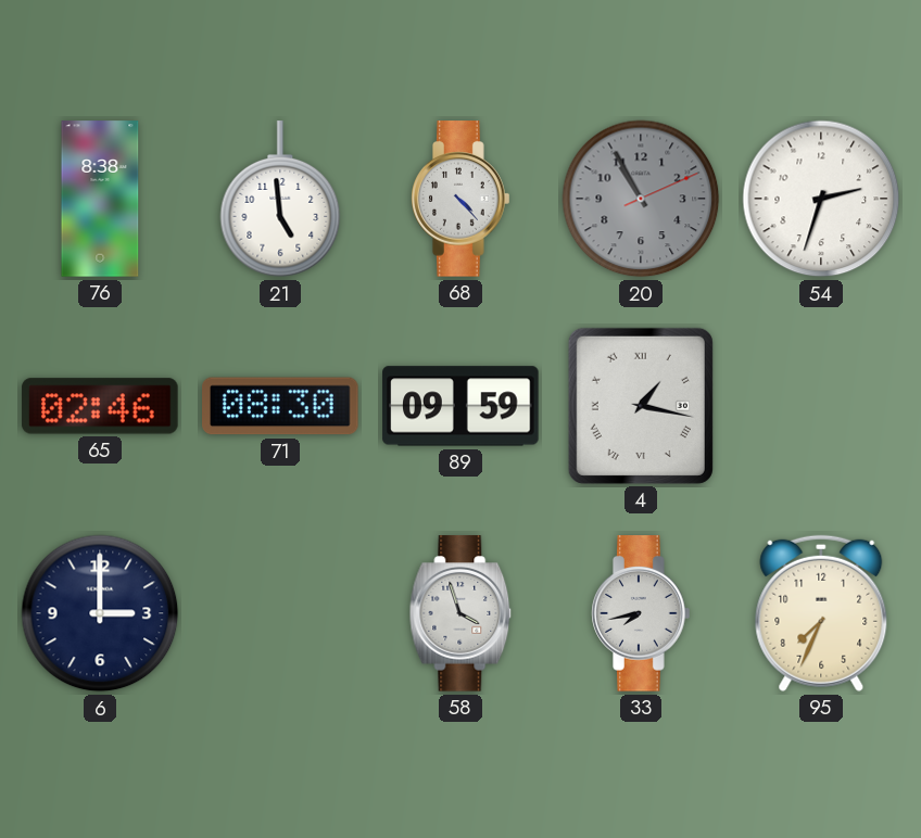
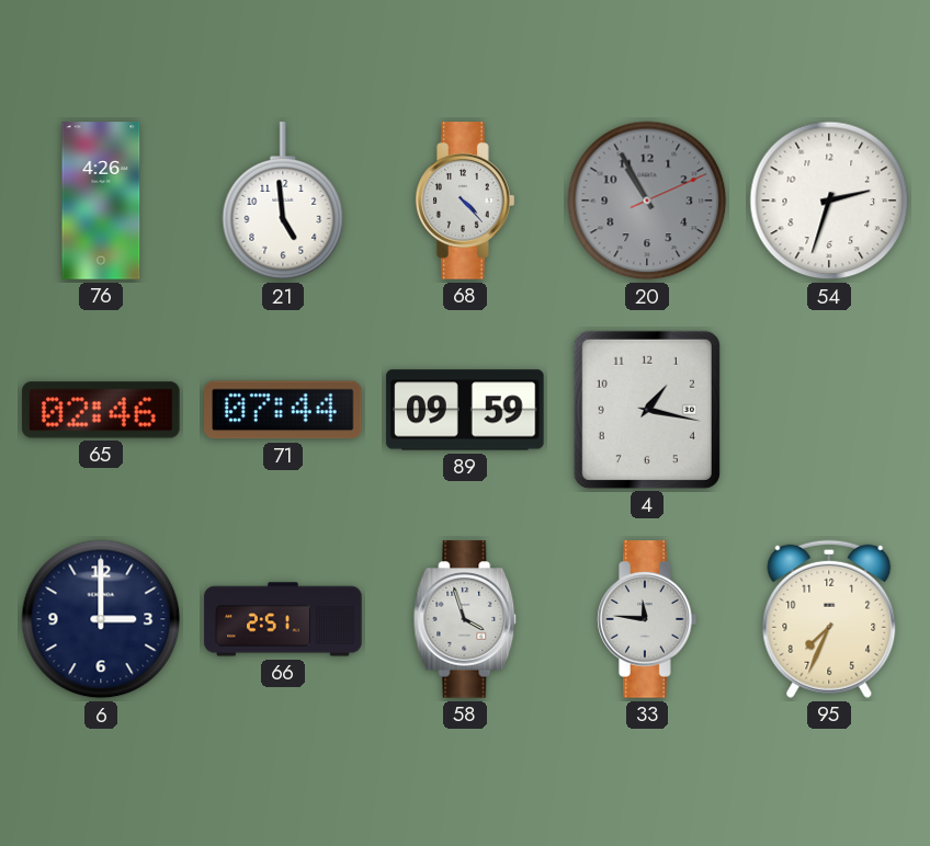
76: 8:38 -> 4:26 (101, 201)
71: 08:30 -> 07:44 (284, 410)
4 numerals: Roman -> Arabic (647, 410)
66: none -> 2:51 (283, 619)
33: 7:43 -> 11:46 (647, 619)
